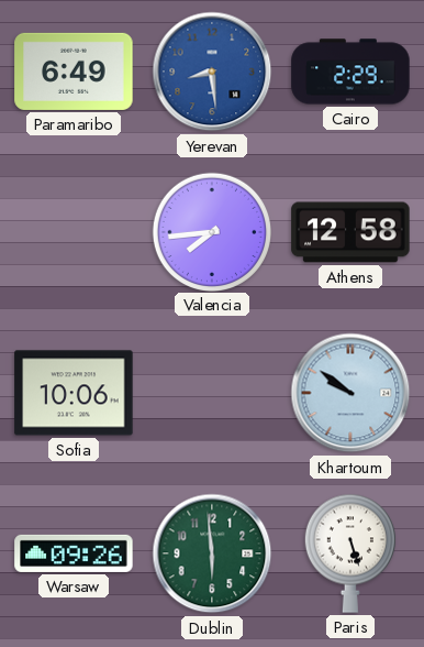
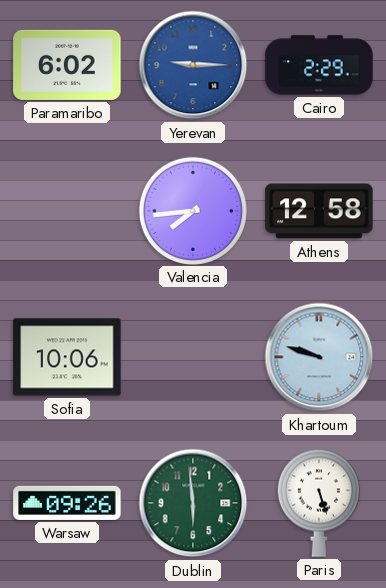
Paramaribo: 6:49 -> 6:02 (67, 65)
Yerevan: 8:29 -> 9:15 (193, 65)
Khartoum: 9:51 -> 9:48 (319, 357)
